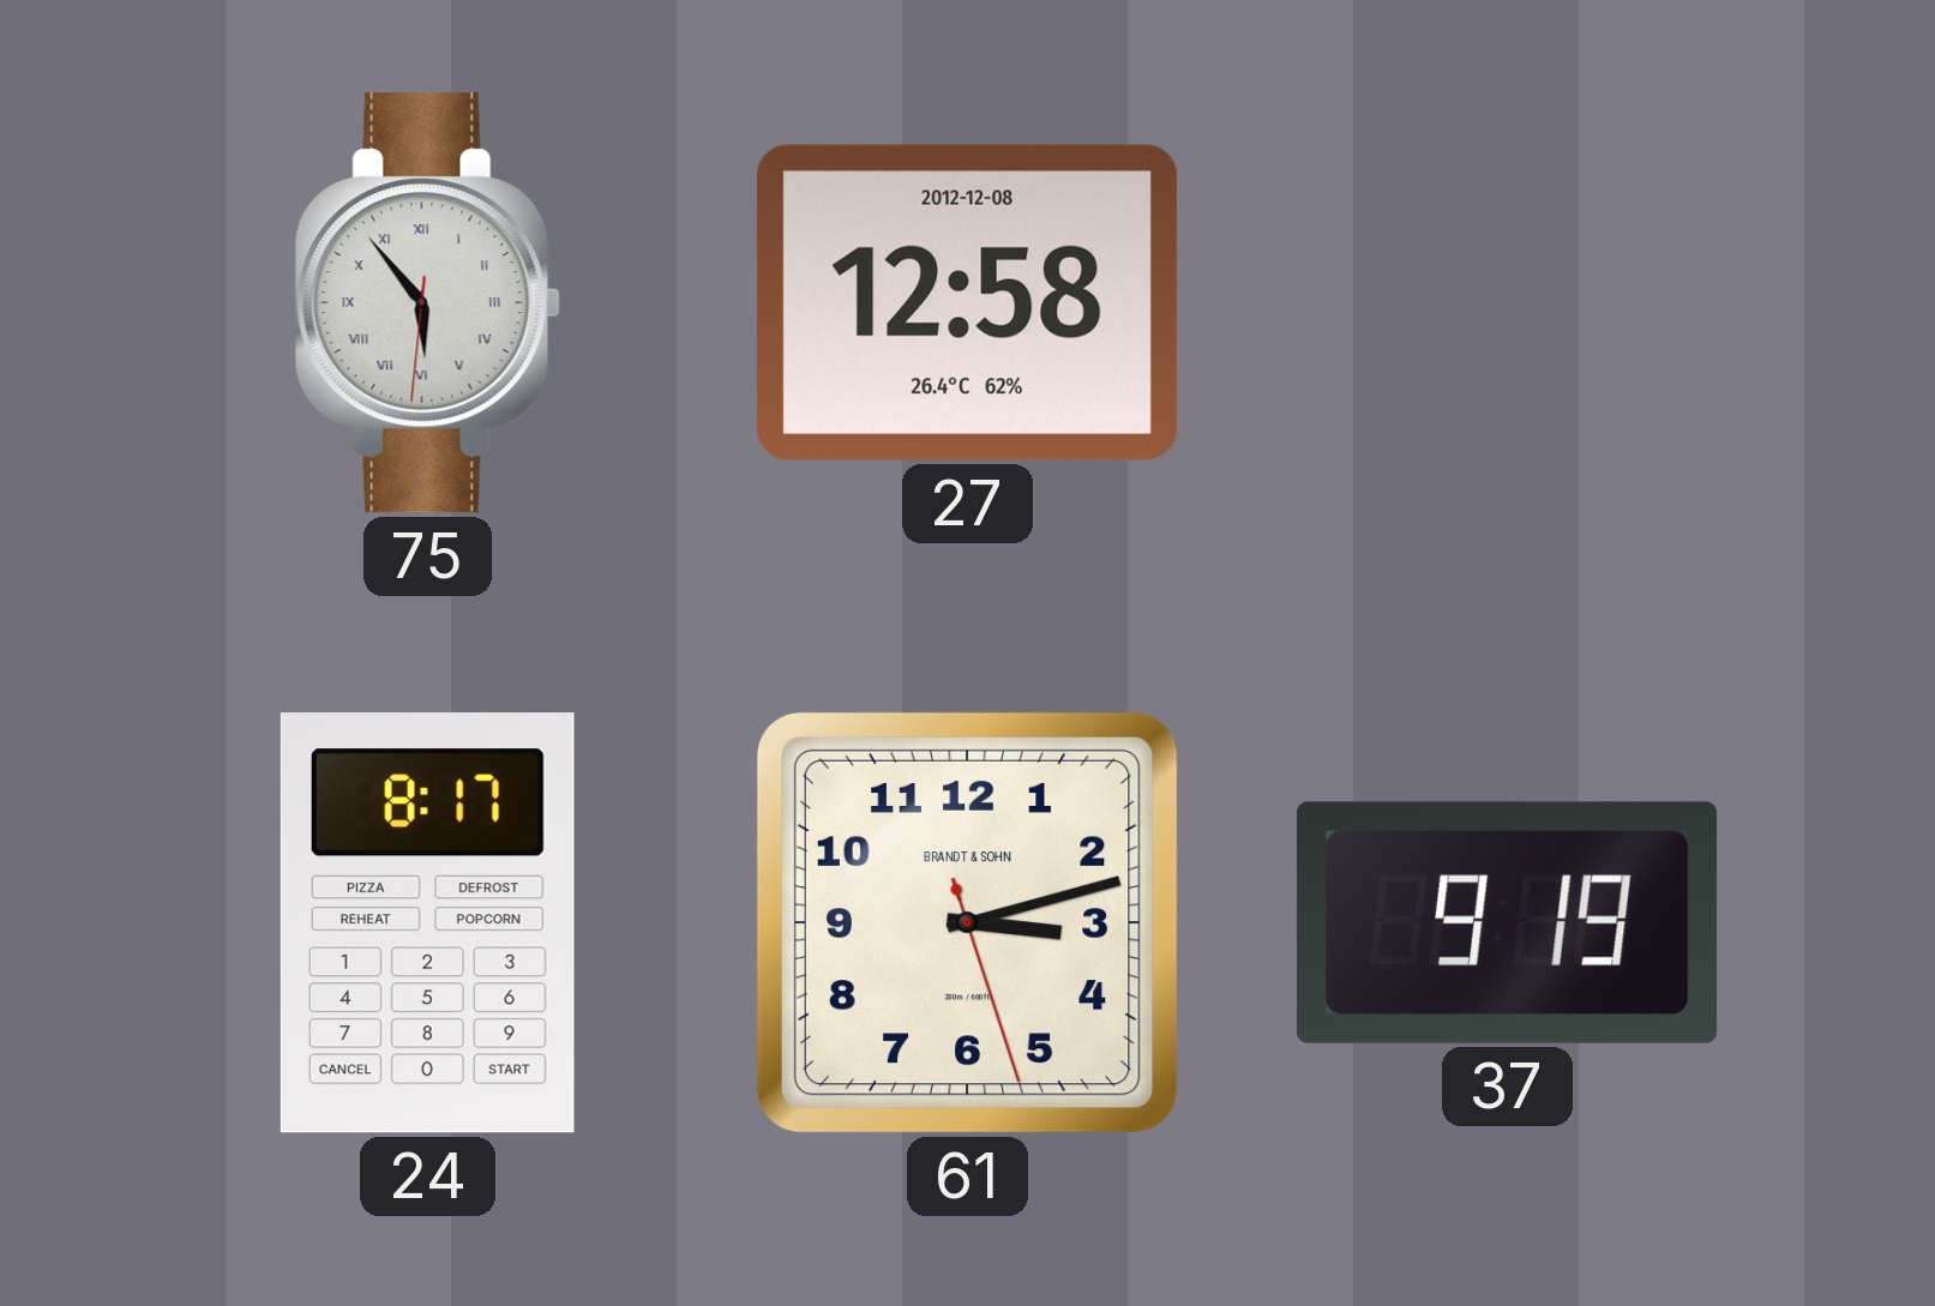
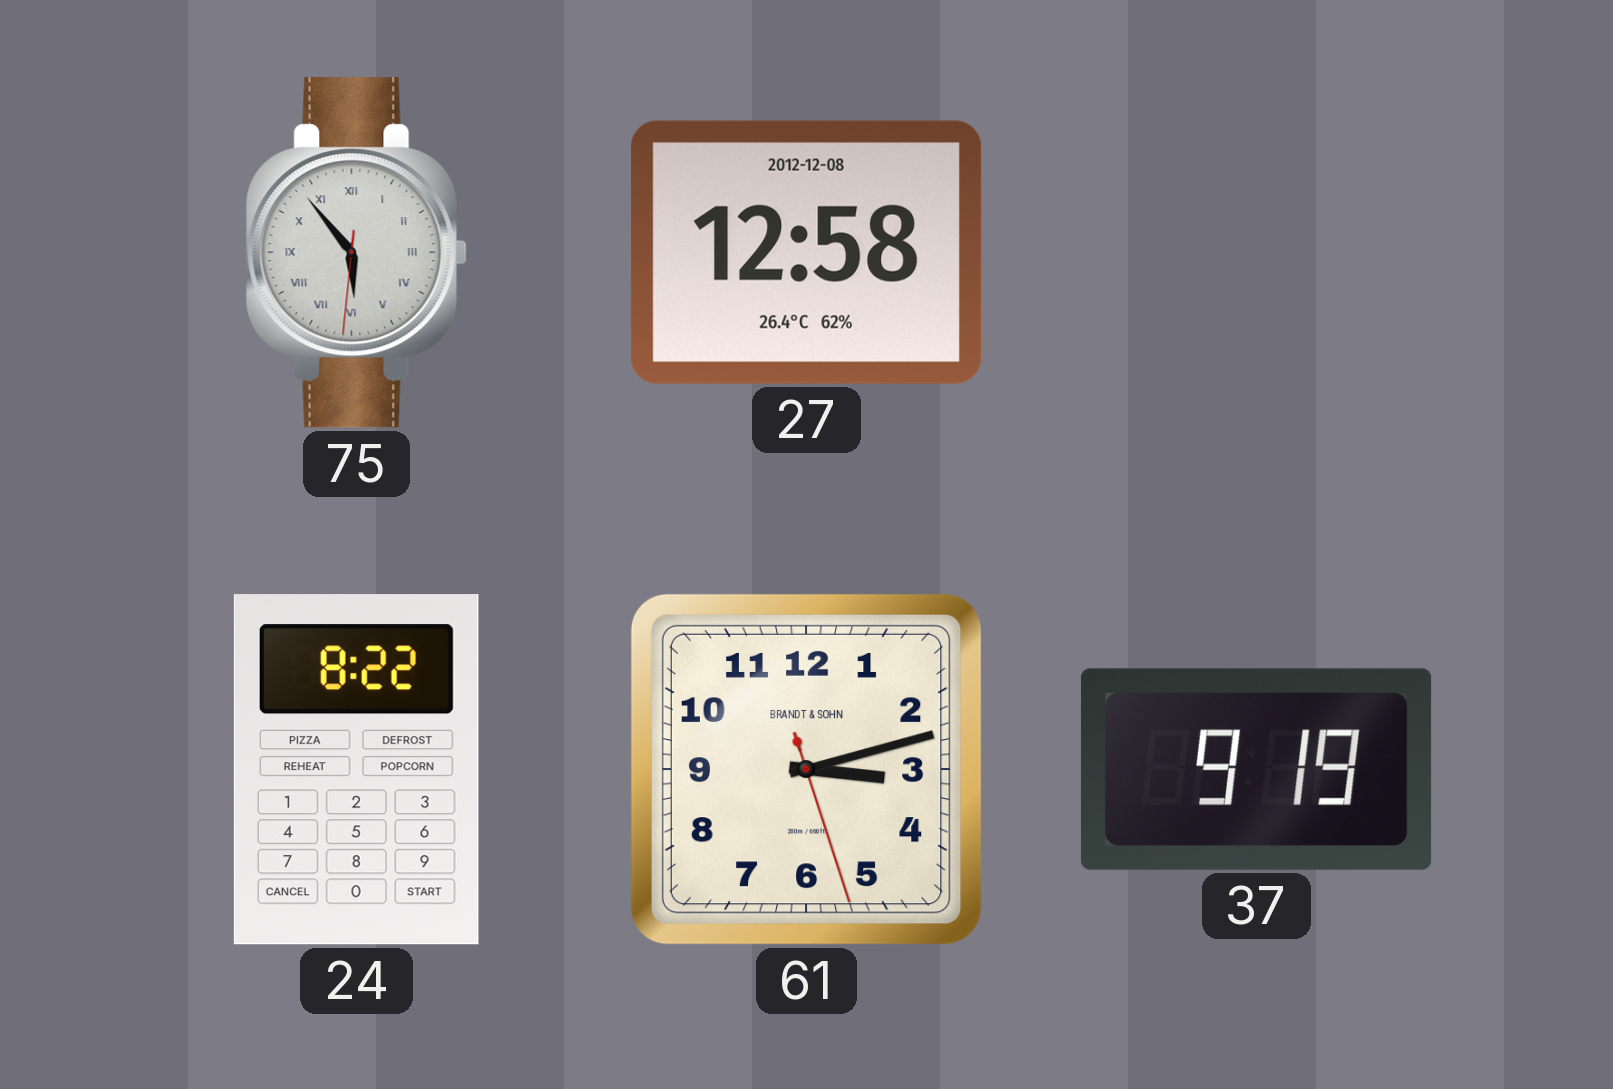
24: 8:17 -> 8:22 (356, 770)
